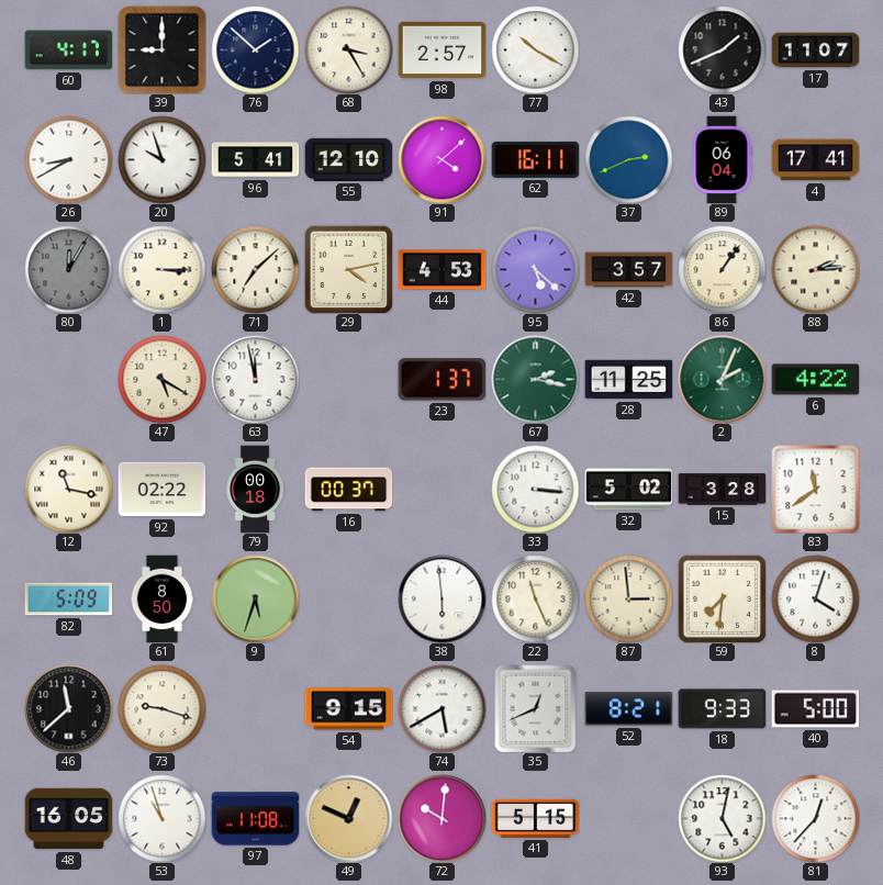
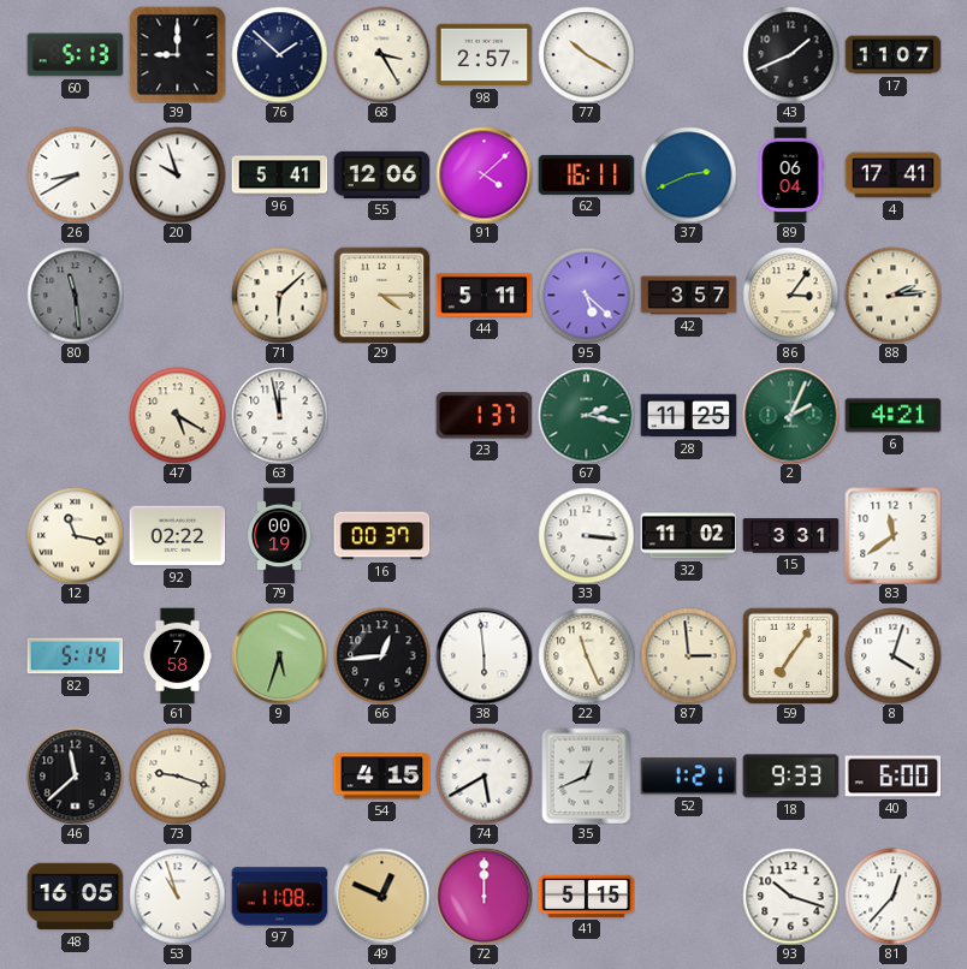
60: 4:17 -> 5:13 (75, 55)
55: 12:10 -> 12:06 (381, 174)
80: 12:05 -> 11:29 (75, 295)
1: 3:15 -> none (161, 269)
71: 7:08 -> 6:08 (279, 295)
29: 4:13 -> 4:15 (381, 295)
44: 4:53 -> 5:11 (483, 296)
86: 1:06 -> 3:06 (790, 295)
6: 4:22 -> 4:21 (892, 416)
79: 00:18 -> 00:19 (280, 535)
32: 5:02 -> 11:02 (688, 536)
15: 3:28 -> 3:31 (790, 536)
82: 5:09 -> 5:14 (75, 656)
61: 8:50 -> 7:58 (178, 655)
66: none -> 12:44 (381, 655)
59: 7:31 -> 7:06 (790, 655)
54: 9:15 -> 4:15 (381, 777)
52: 8:21 -> 1:21 (688, 777)
40: 5:00 -> 6:00 (892, 777)
72: 10:01 -> 12:00 (483, 896)
93: 5:02 -> 10:18 (790, 896)
